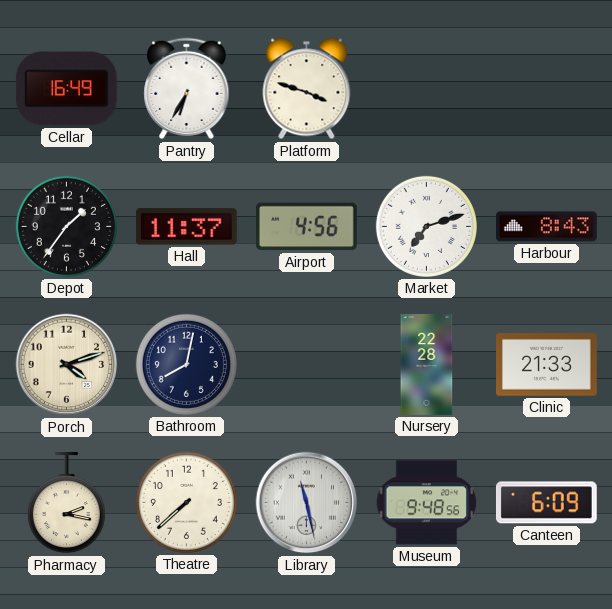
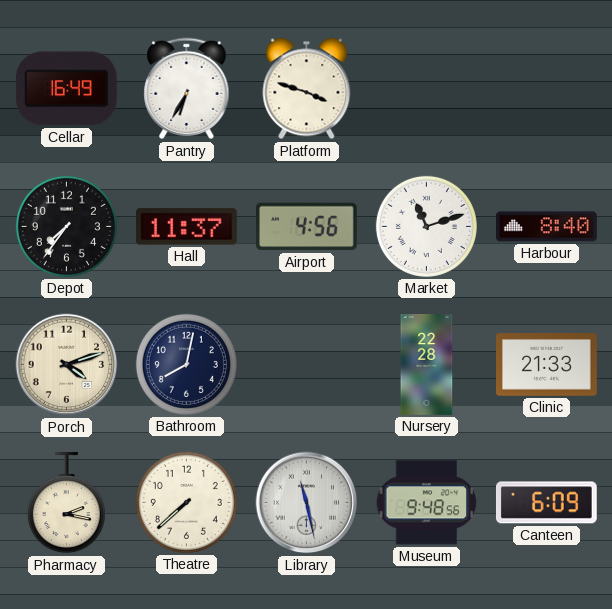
Depot: 1:36 -> 7:36 (66, 226)
Market: 7:12 -> 11:12 (426, 226)
Harbour: 8:43 -> 8:40 (547, 227)
